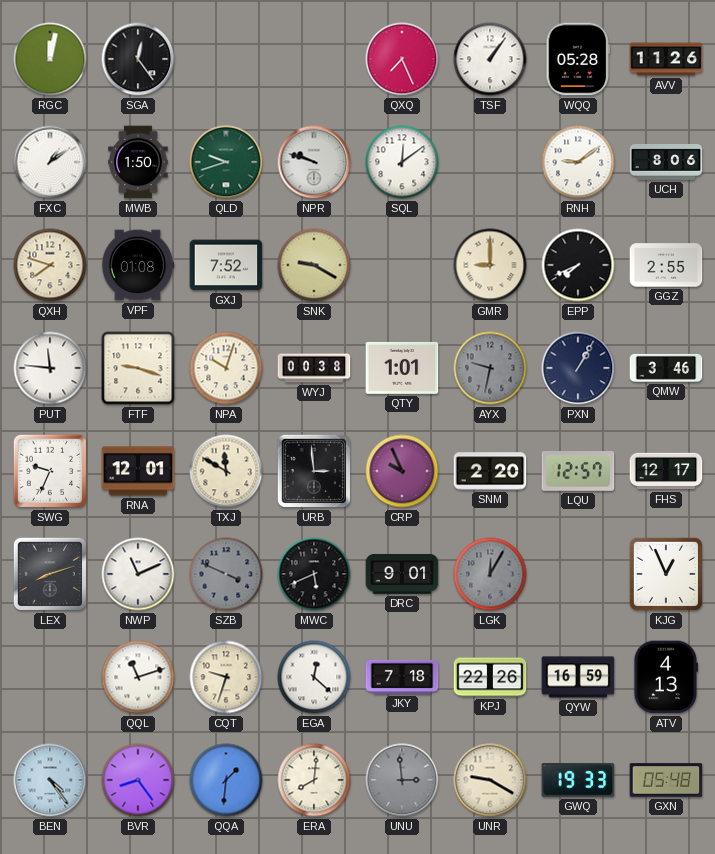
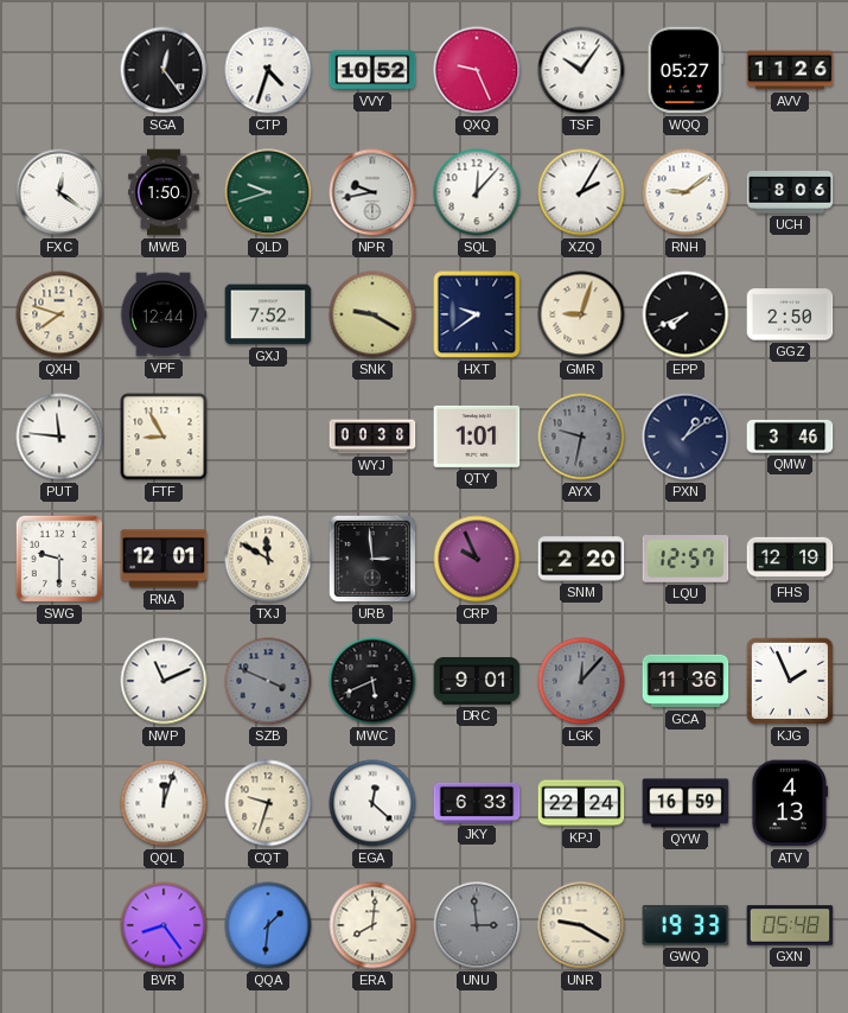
RGC: 12:02 -> none (50, 59)
CTP: none -> 4:33 (268, 70)
VVY: none -> 10:52 (372, 70)
QXQ: 7:26 -> 9:26 (477, 70)
TSF: 1:06 -> 10:06 (581, 70)
WQQ: 05:28 -> 05:27 (686, 70)
FXC: 1:09 -> 12:21 (59, 192)
NPR: 9:48 -> 9:43 (372, 192)
SQL: 12:09 -> 12:07 (477, 192)
XZQ: none -> 2:05 (581, 192)
VPF: 01:08 -> 12:44 (164, 314)
HXT: none -> 9:39 (477, 314)
GMR: 9:00 -> 9:03 (581, 314)
GGZ: 2:55 -> 2:50 (790, 314)
FTF: 9:18 -> 8:55 (164, 437)
NPA: 10:03 -> none (226, 368)
PXN: 1:05 -> 1:09 (686, 437)
SWG: 9:34 -> 9:30 (59, 559)
FHS: 12:17 -> 12:19 (790, 559)
LEX: 8:12 -> none (50, 574)
LGK: 12:05 -> 12:07 (581, 681)
GCA: none -> 11:36 (686, 681)
KJG: 12:56 -> 1:56 (790, 681)
QQL: 11:12 -> 12:03 (164, 803)
JKY: 7:18 -> 6:33 (477, 803)
KPJ: 22:26 -> 22:24 (581, 803)
BEN: 4:24 -> none (50, 780)
